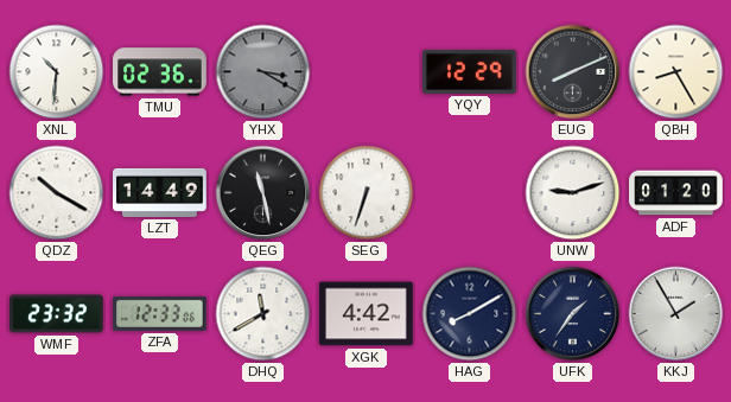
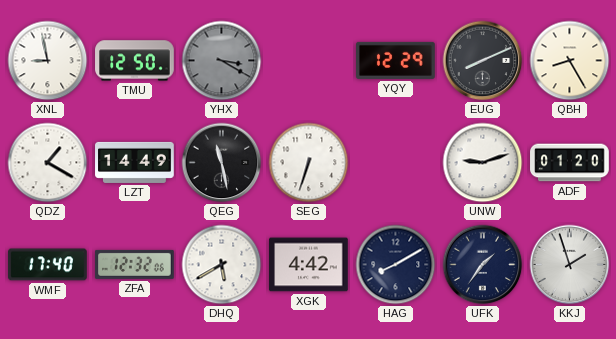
XNL: 10:31 -> 8:58 (48, 61)
TMU: 02:36 -> 12:50 (135, 61)
QDZ: 10:20 -> 1:20 (48, 163)
WMF: 23:32 -> 17:40 (48, 265)
ZFA: 12:33 -> 12:32 (135, 264)
DHQ: 11:40 -> 5:40 (222, 265)
KKJ: 1:55 -> 1:57 (570, 265)
